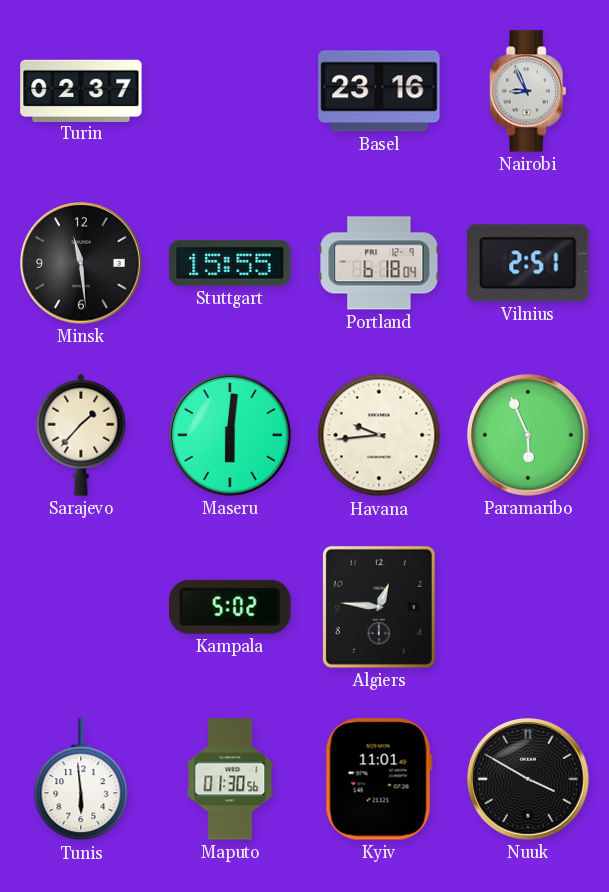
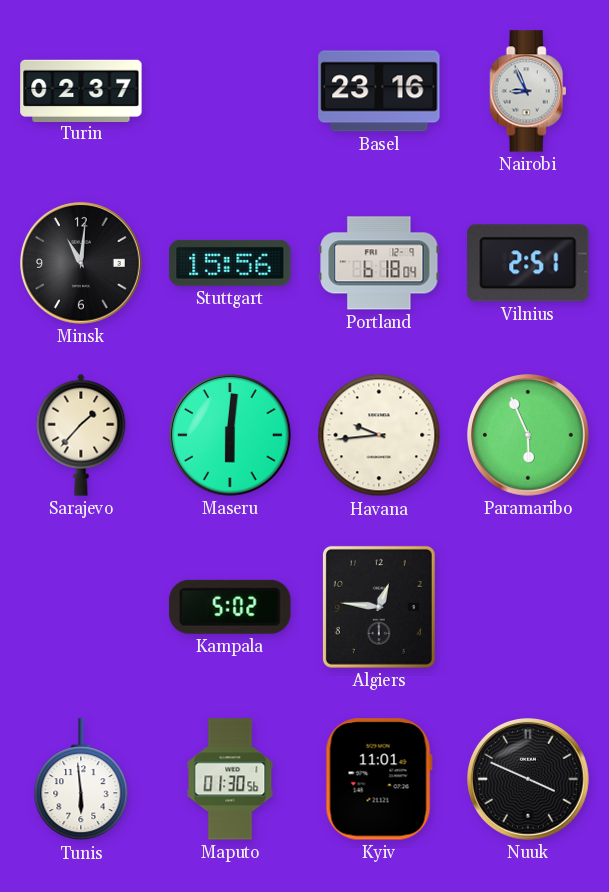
Minsk: 11:29 -> 11:01 (82, 264)
Stuttgart: 15:55 -> 15:56 (230, 263)
Nuuk: 3:50 -> 3:49 (529, 780)
